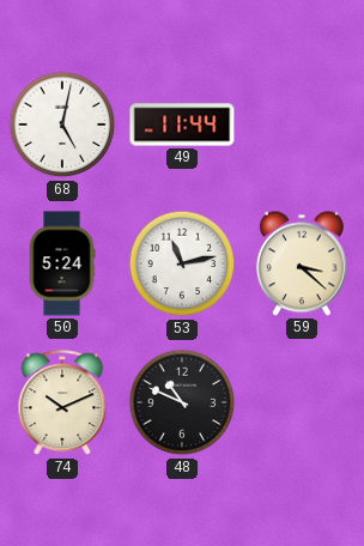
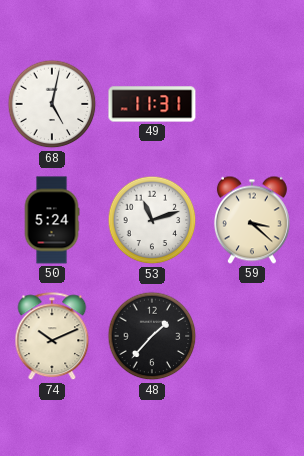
49: 11:44 -> 11:31 (152, 104)
53: 11:13 -> 11:12 (152, 220)
48: 10:49 -> 1:37 (152, 336)
